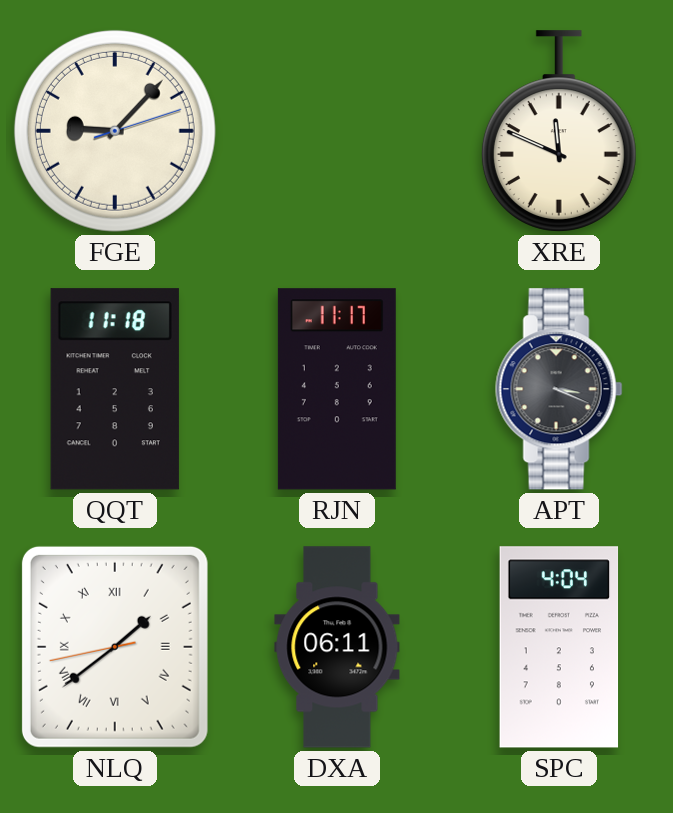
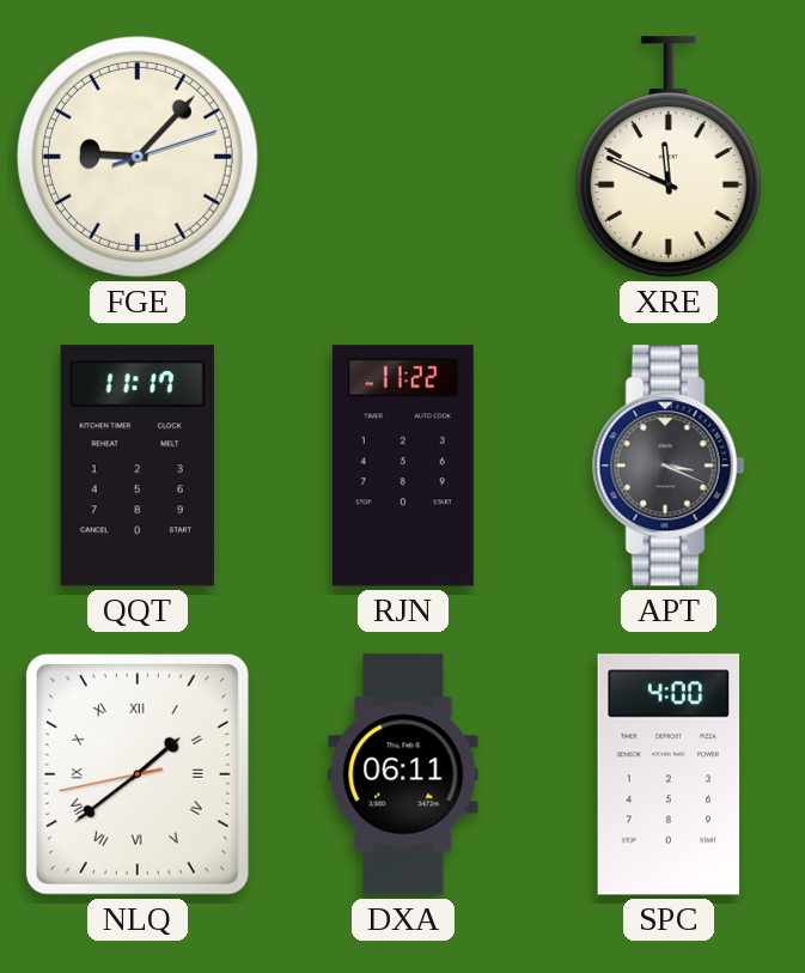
QQT: 11:18 -> 11:17 (138, 466)
RJN: 11:17 -> 11:22 (403, 466)
SPC: 4:04 -> 4:00 (669, 774)
